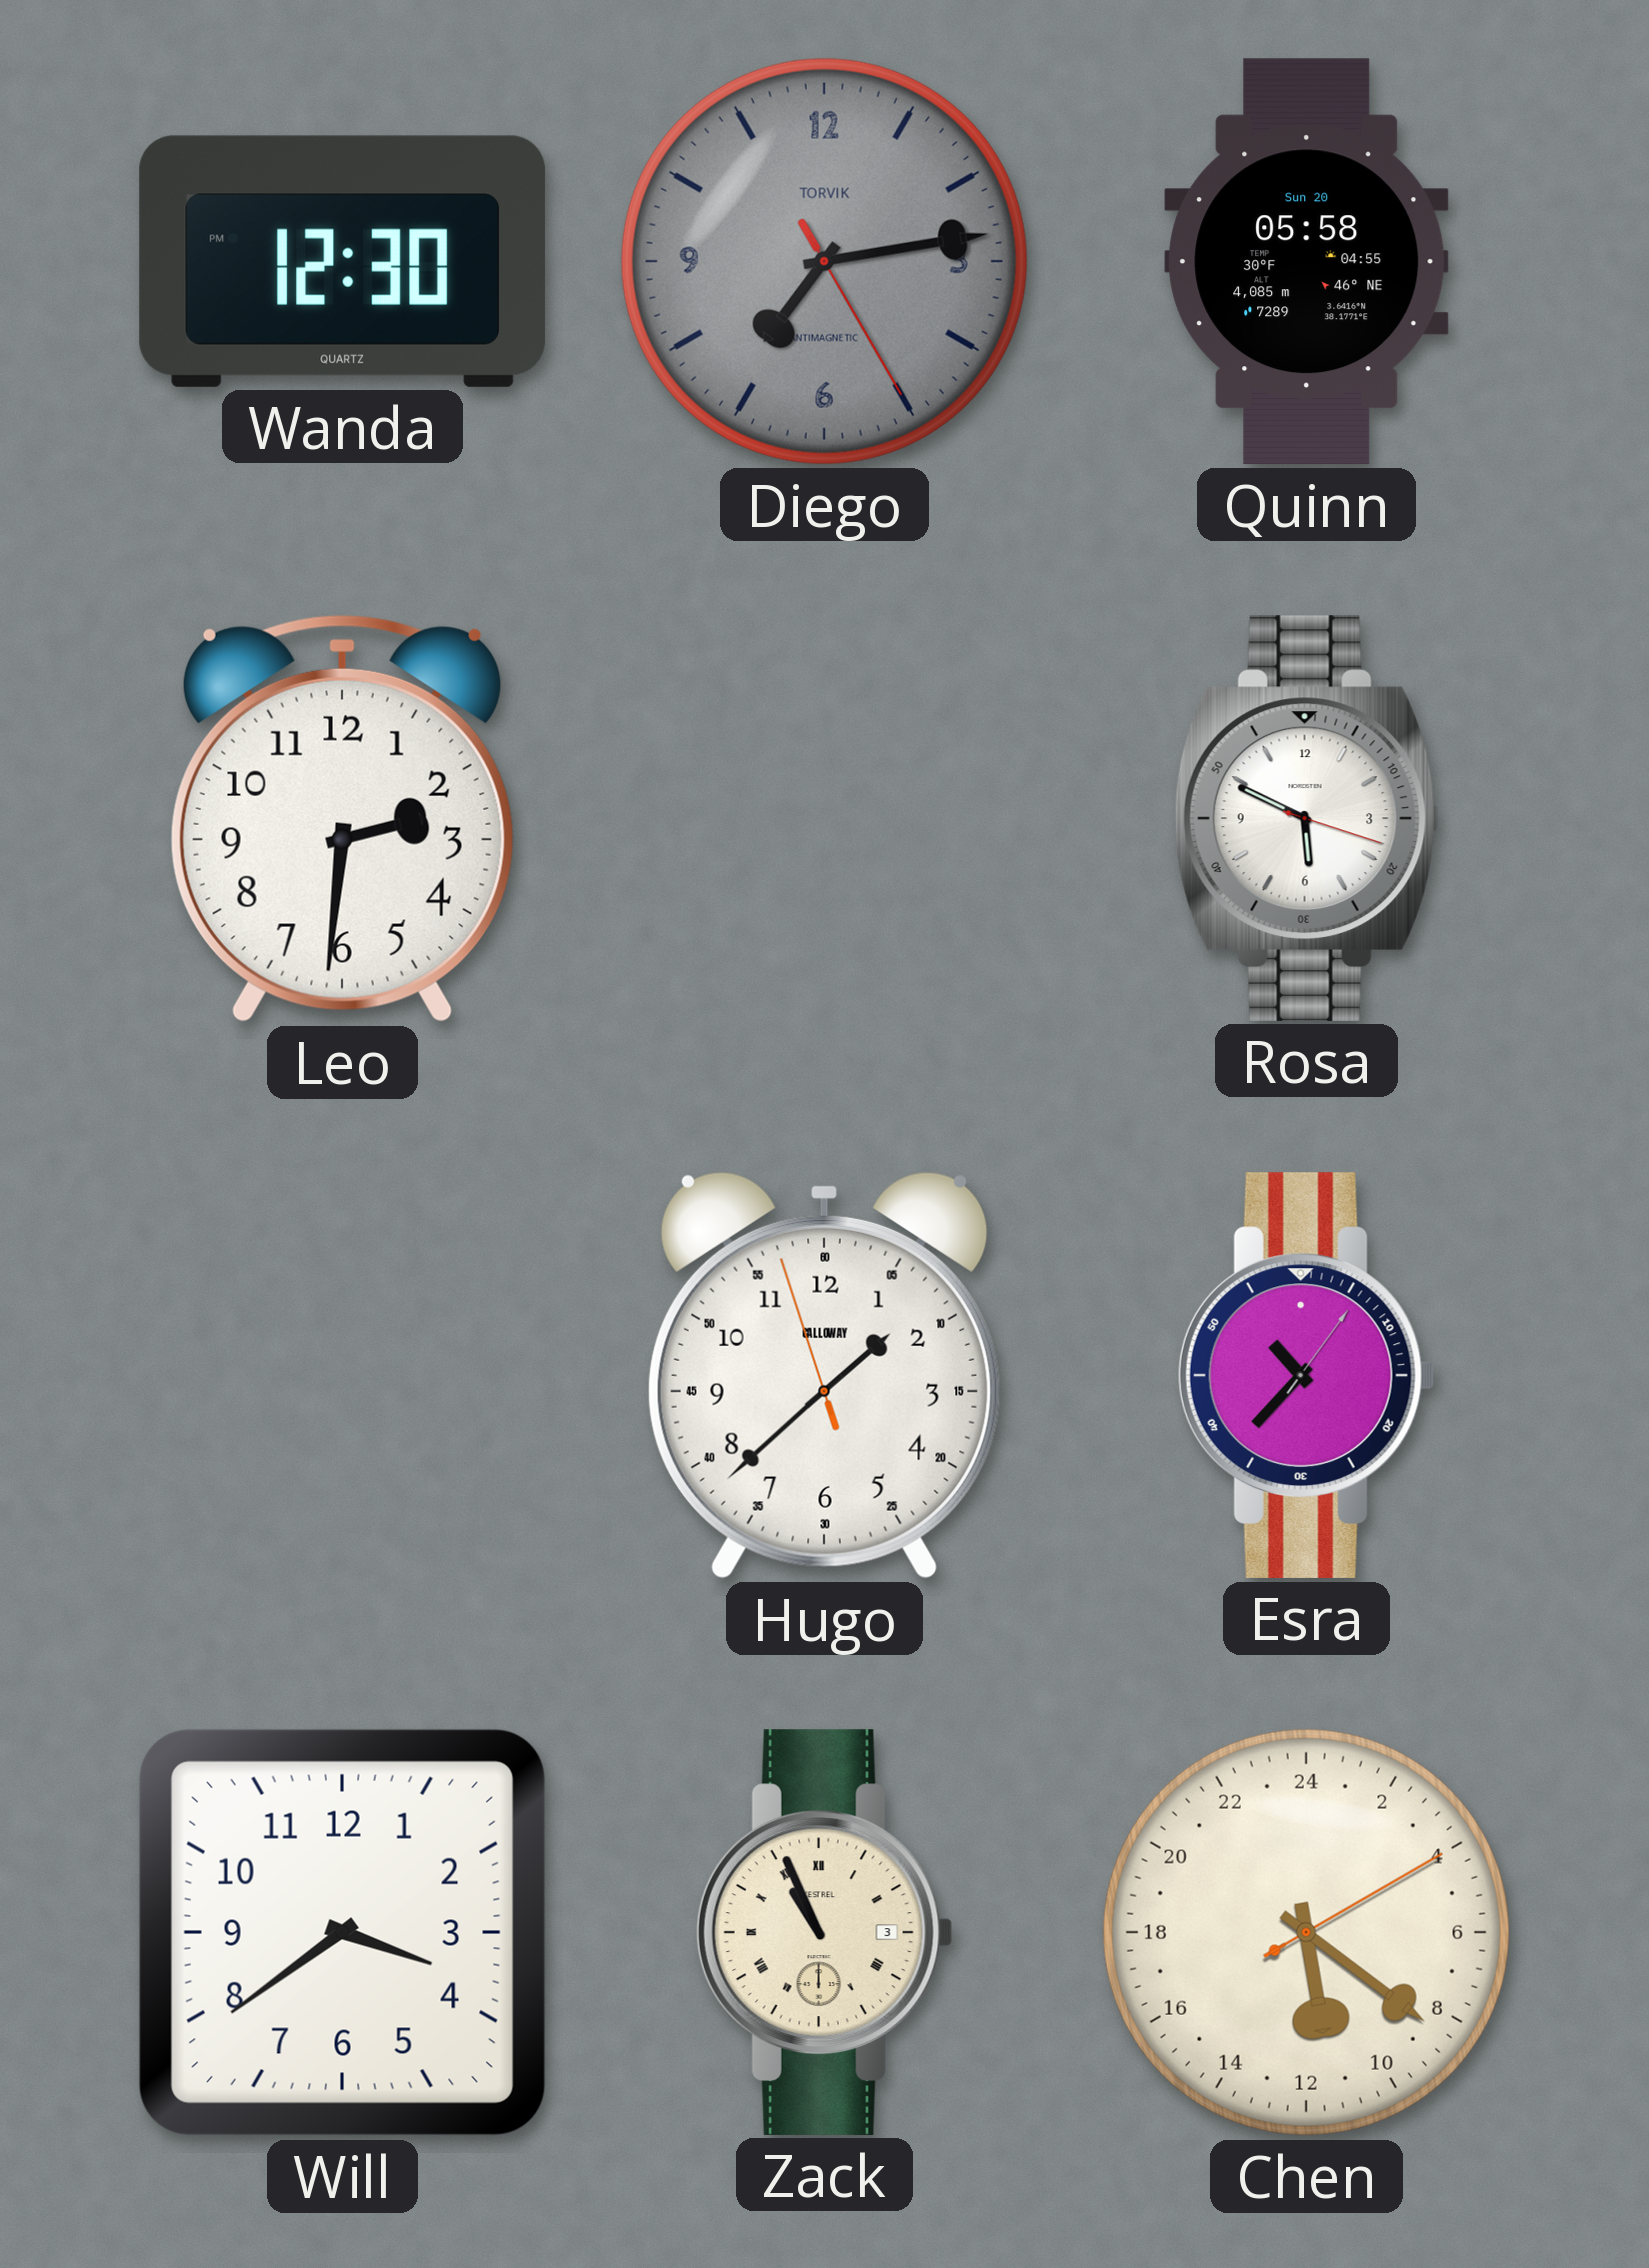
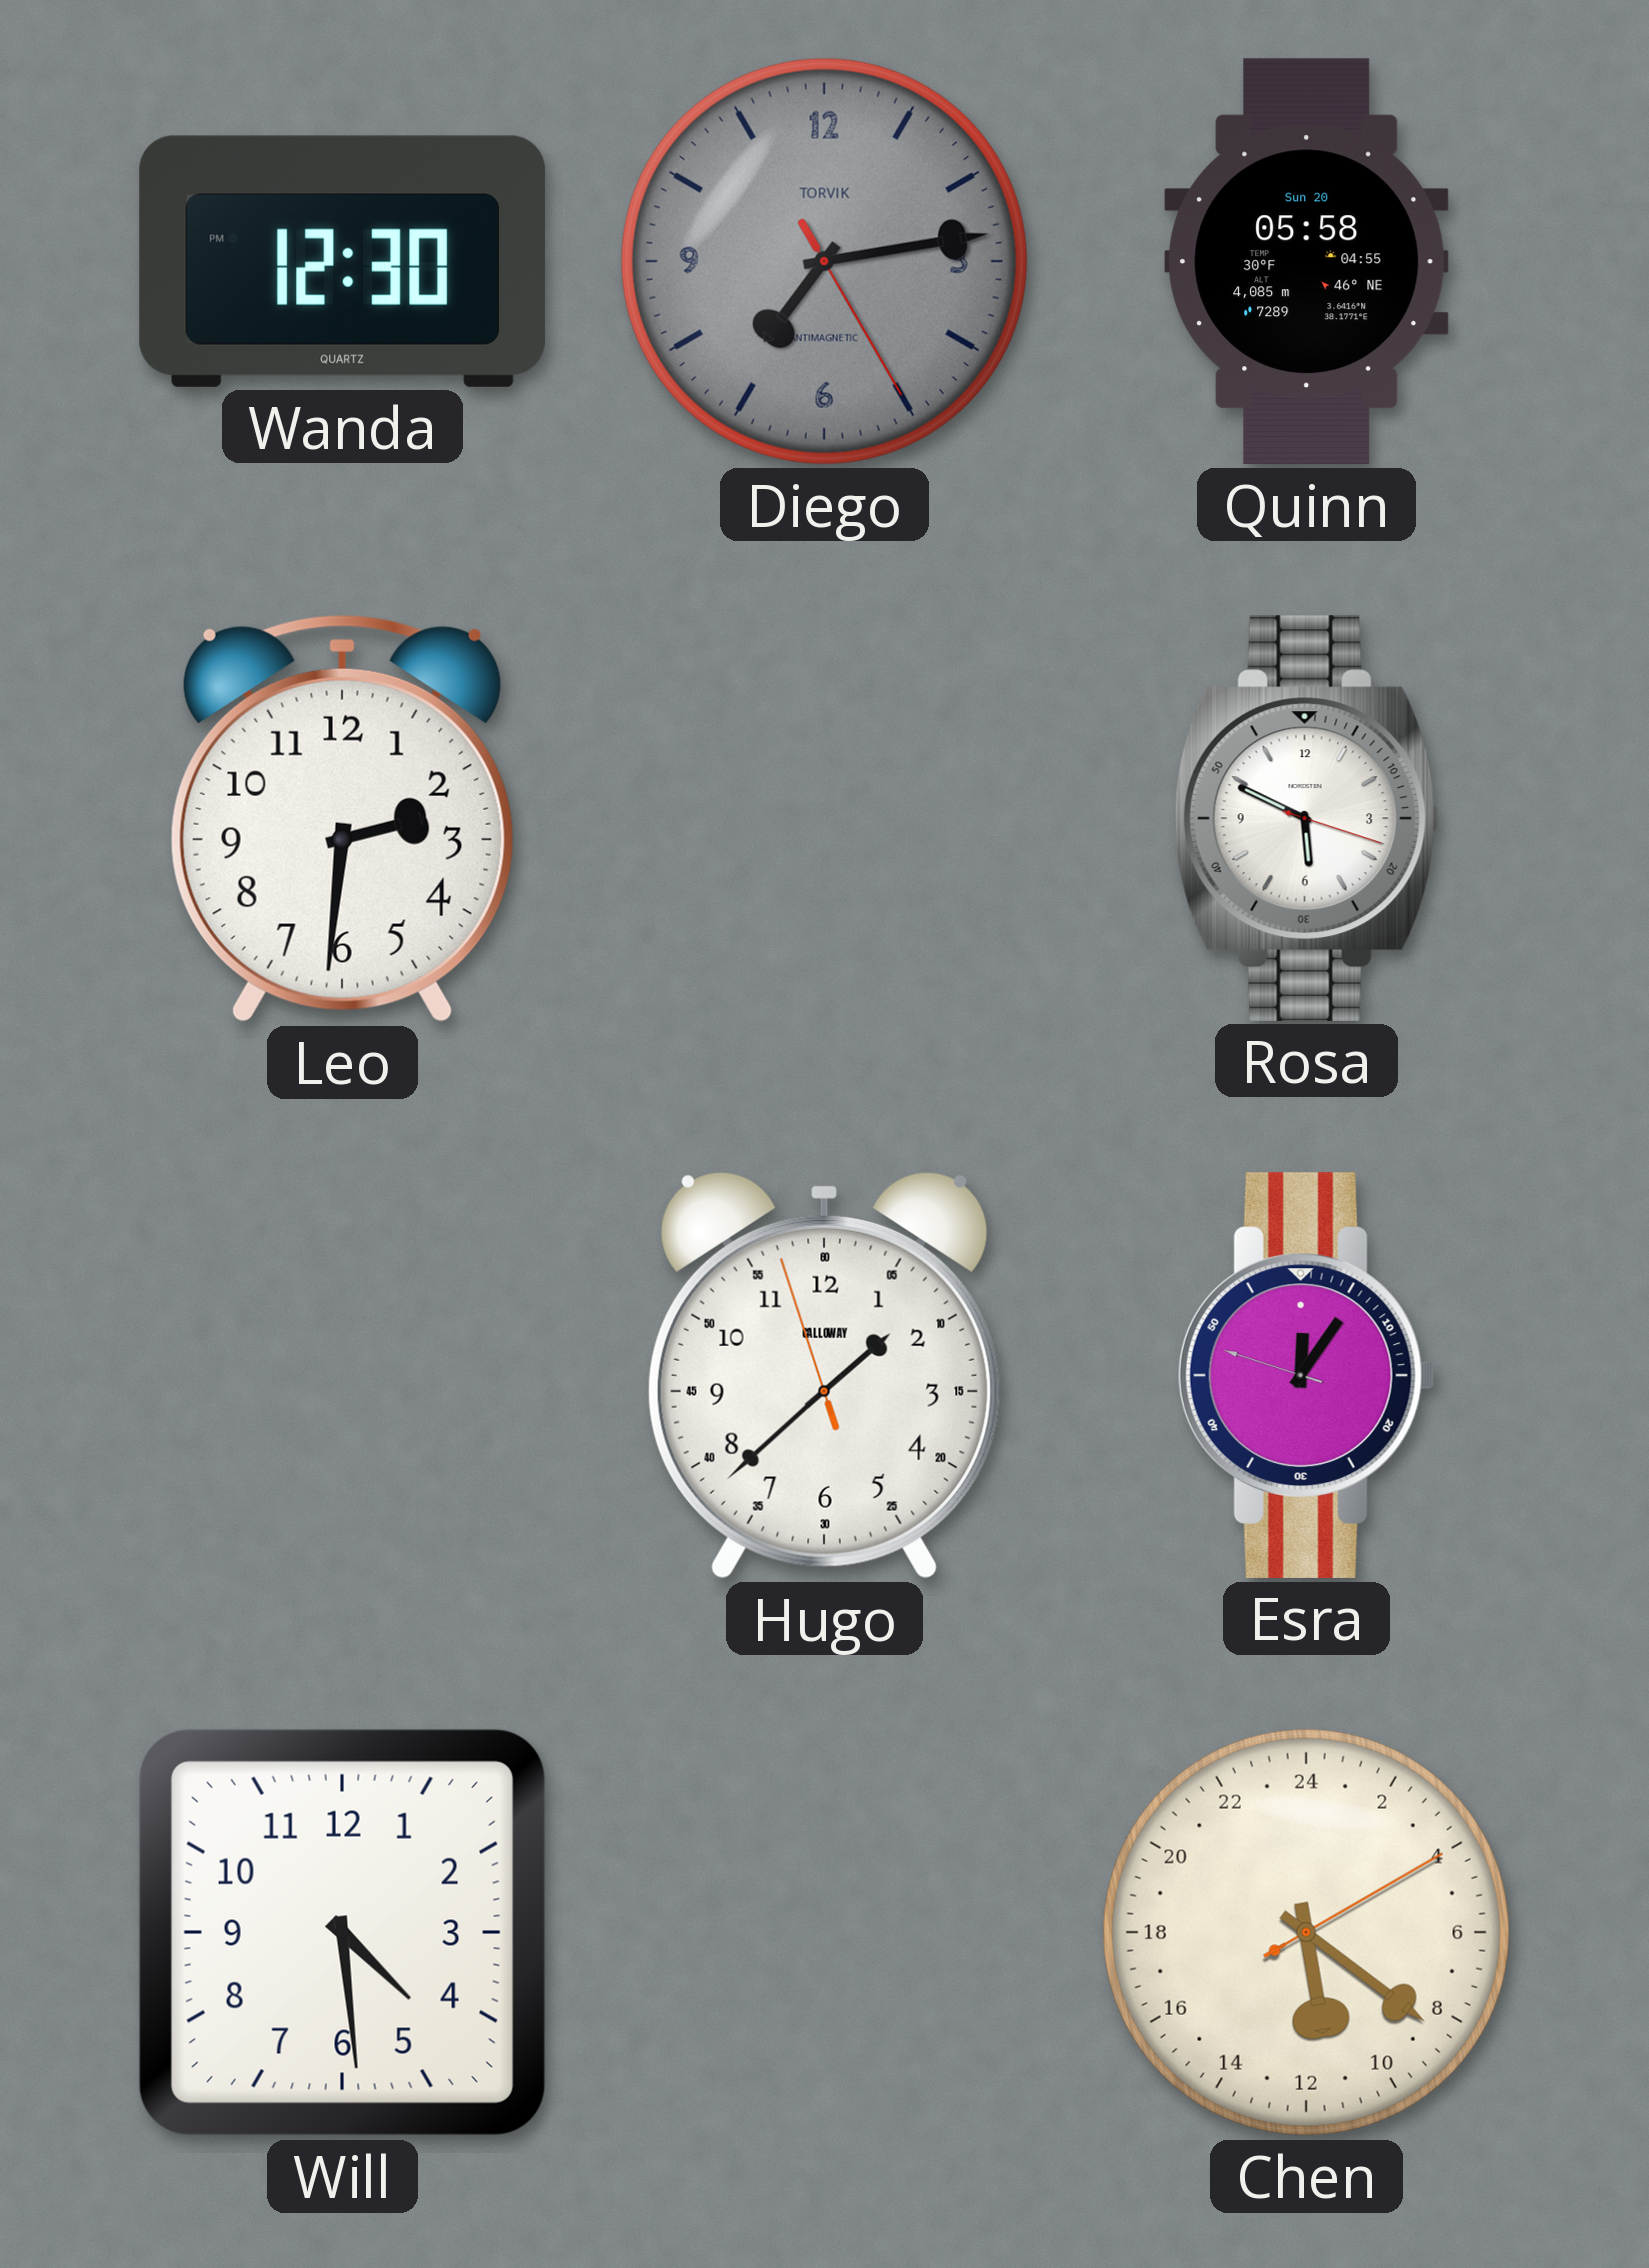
Esra: 10:37 -> 12:05 (1306, 1375)
Will: 3:39 -> 4:29 (342, 1932)
Zack: 10:56 -> none (824, 1932)
